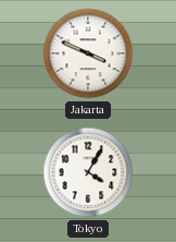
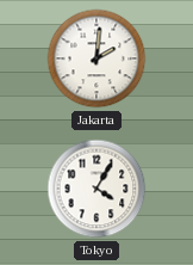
Jakarta: 3:49 -> 2:01 (96, 58)
